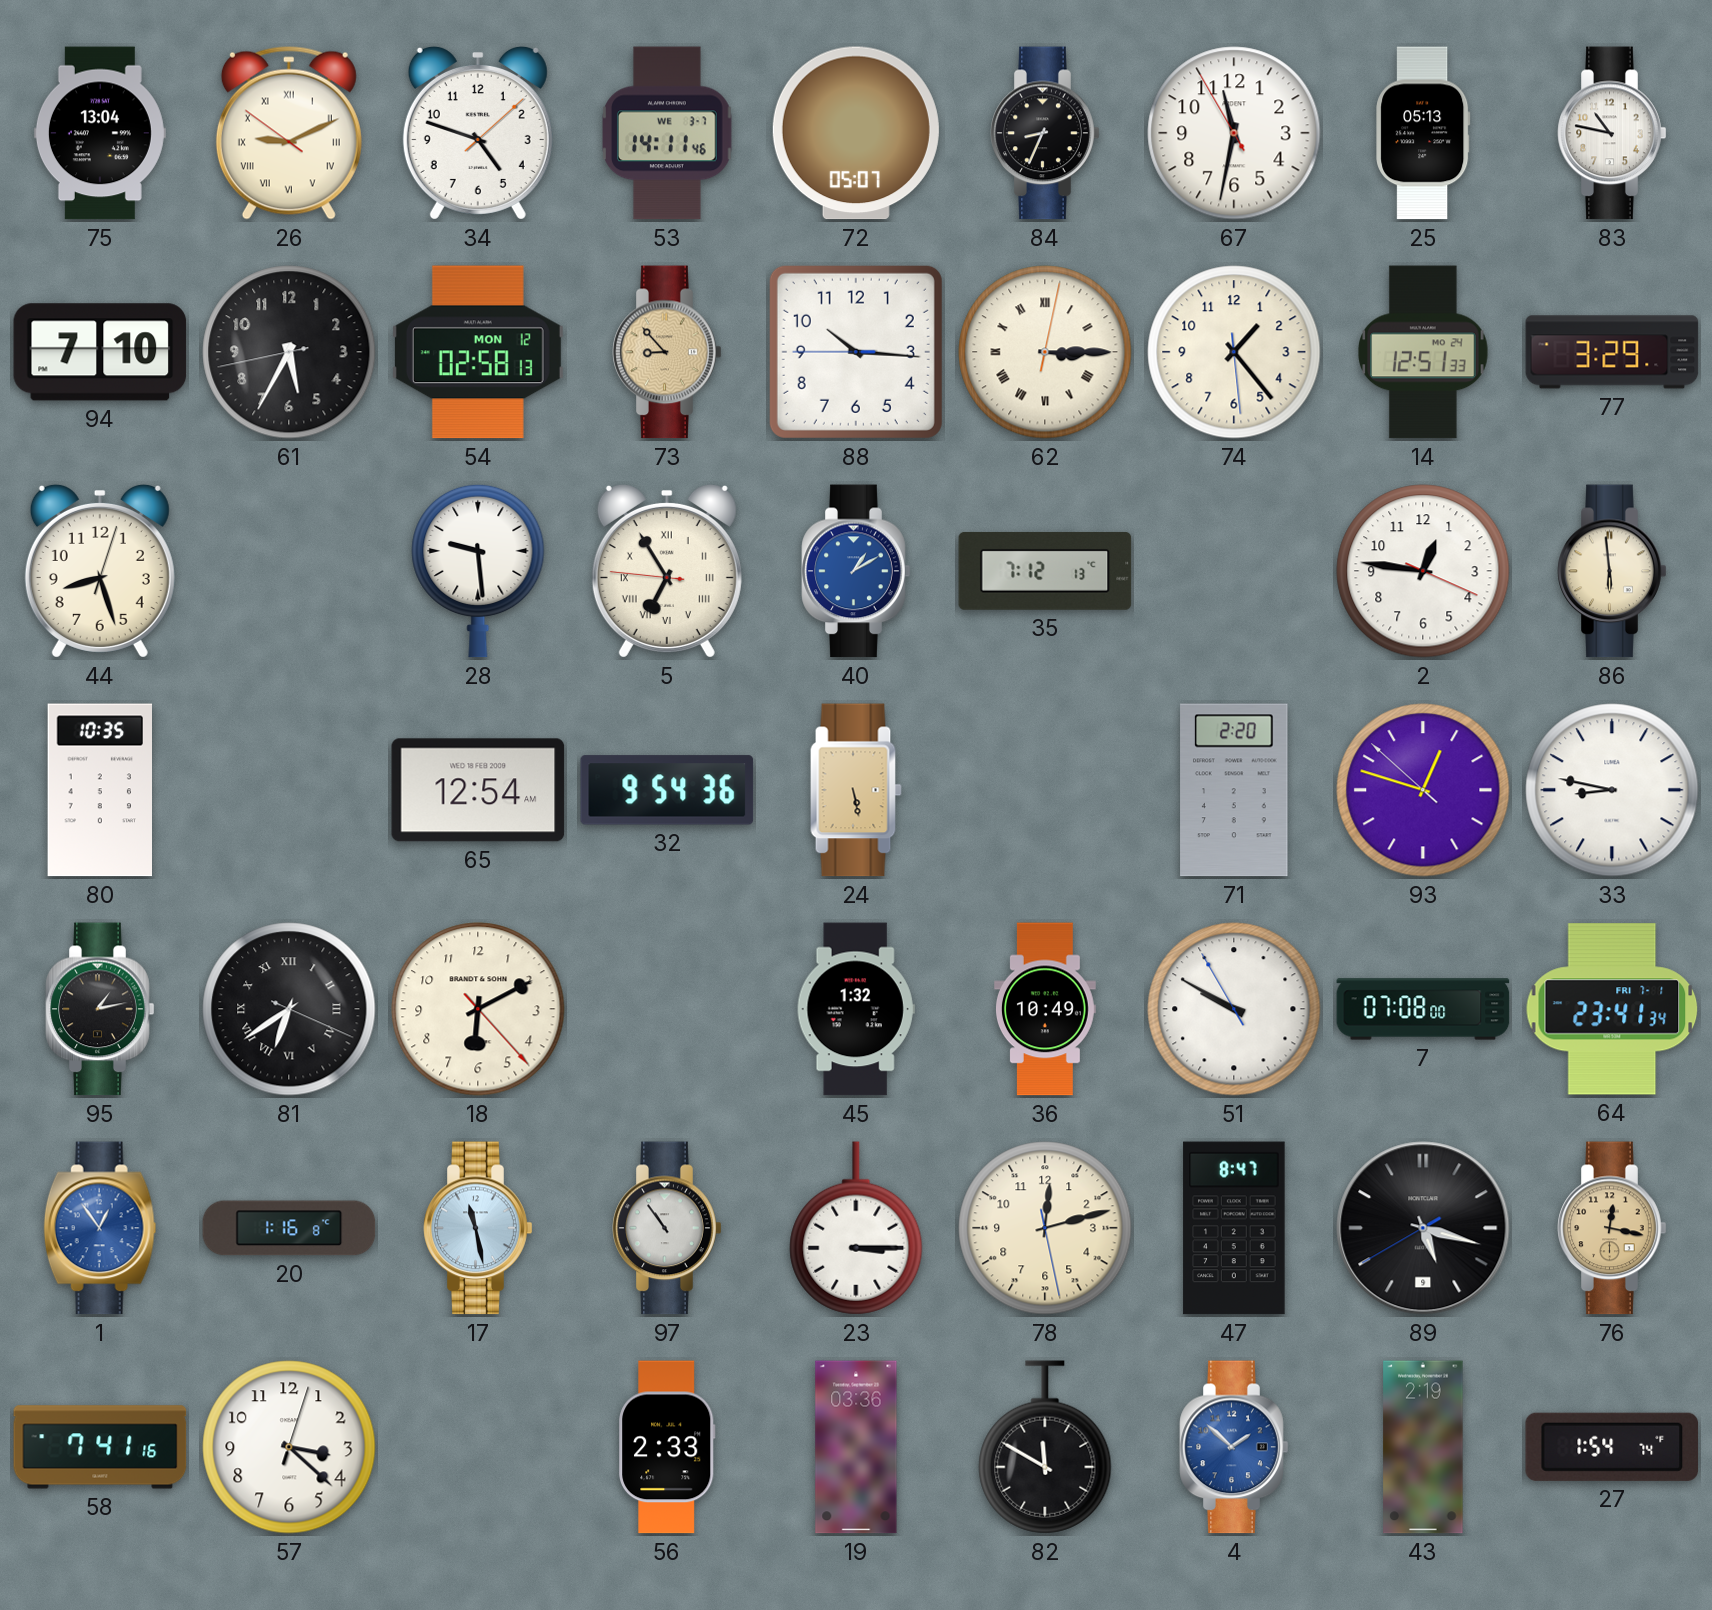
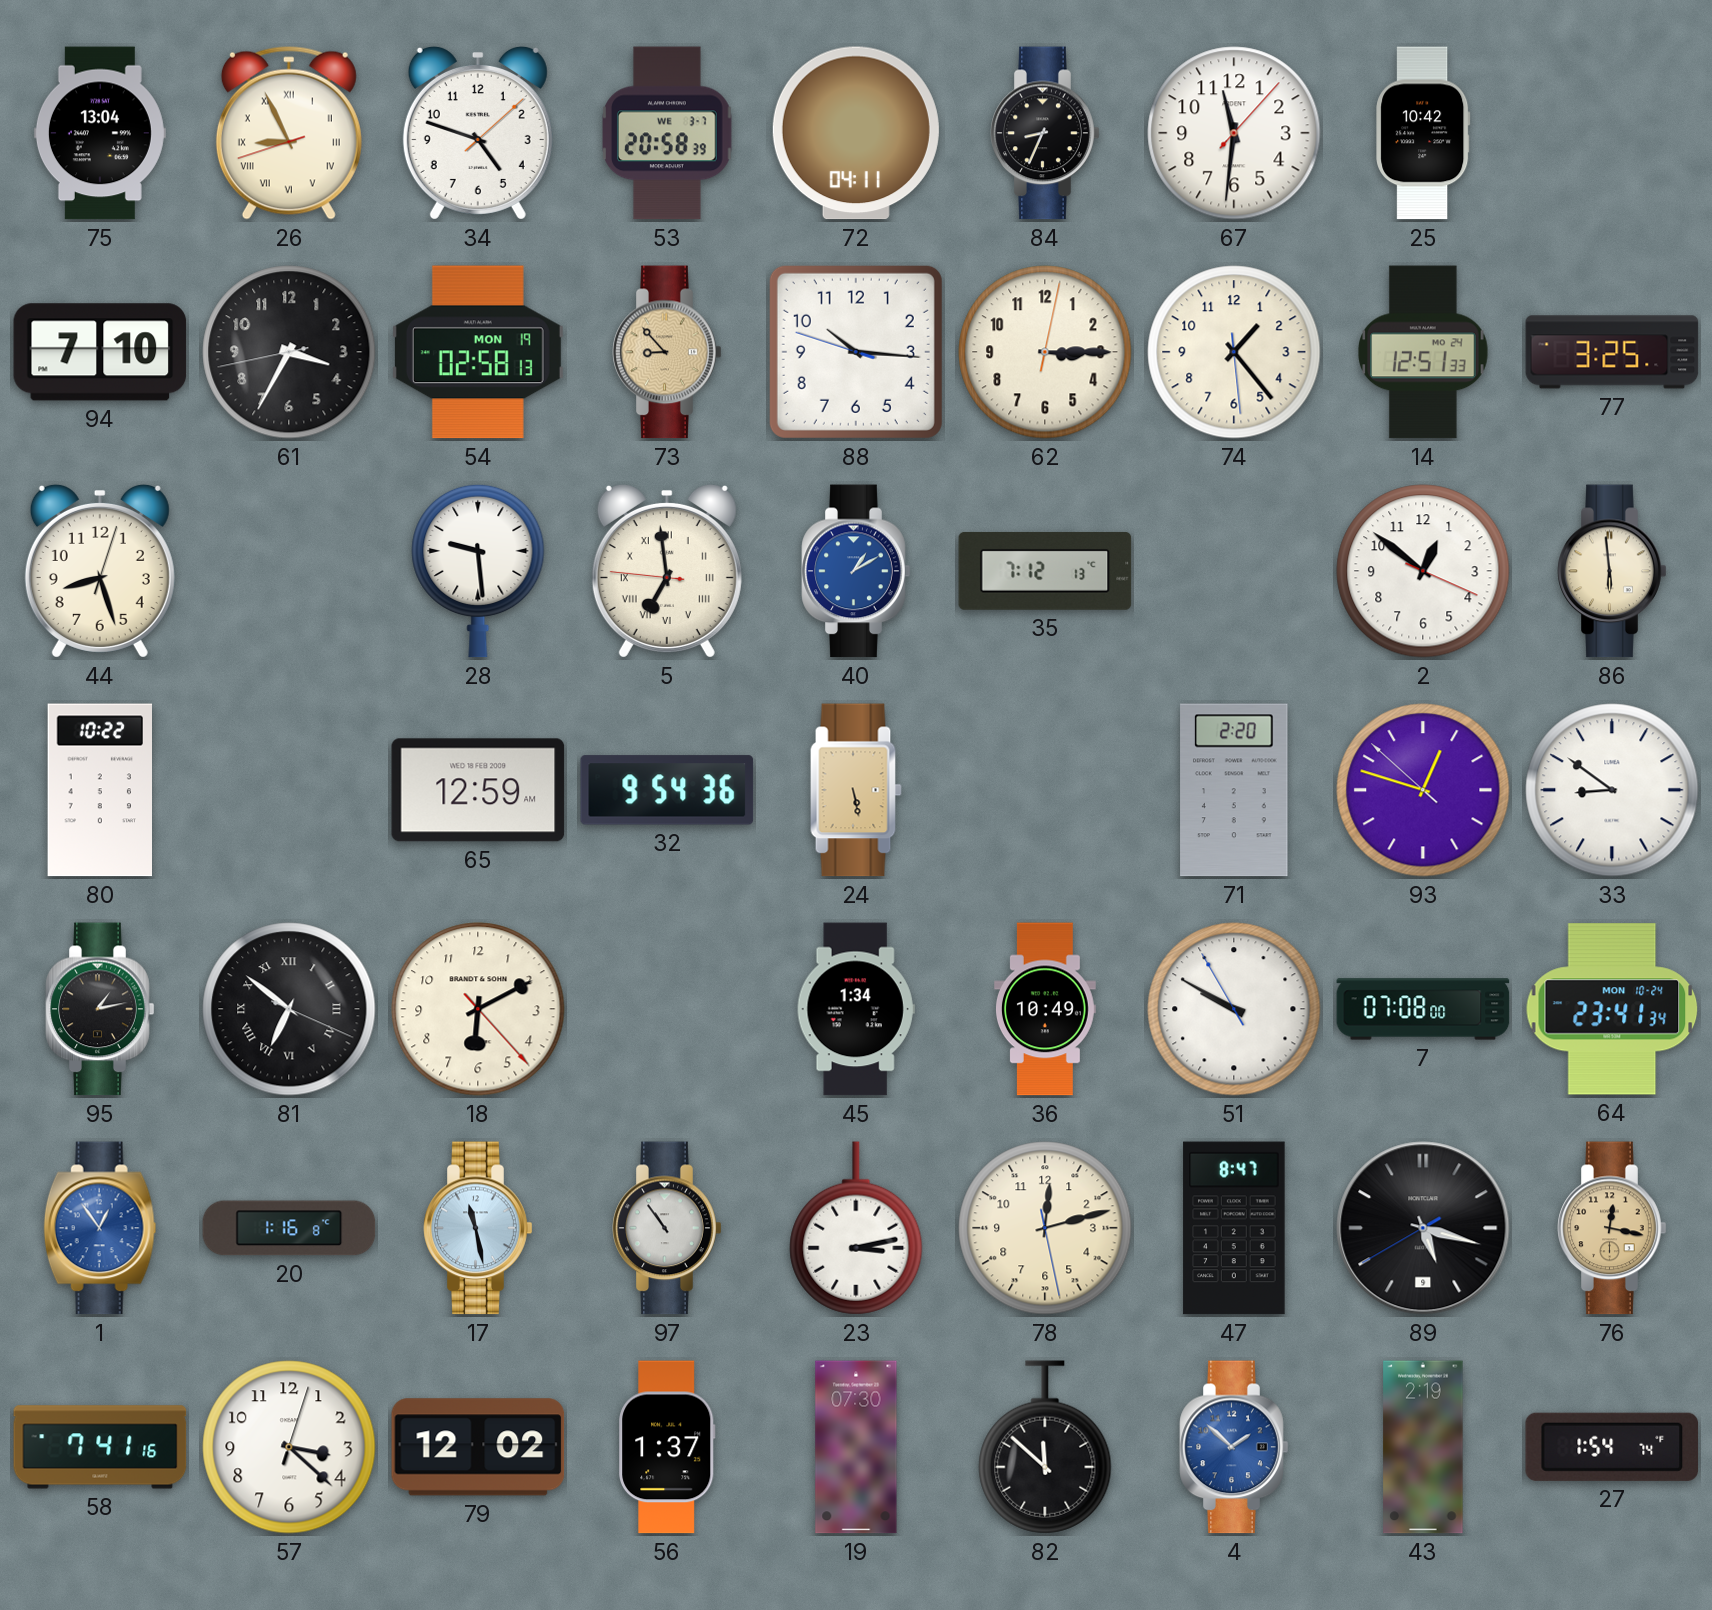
26: 9:10 -> 8:55 (289, 133)
53: 14:11 -> 20:58 (668, 133)
72: 05:07 -> 04:11 (856, 133)
67: 11:31:55 -> 11:31:07 (1234, 133)
25: 05:13 -> 10:42 (1423, 133)
83: 10:47 -> none (1612, 133)
61: 5:34 -> 3:34 (289, 352)
54 date: MON 12 -> MON 19 (478, 352)
88: 10:15:45 -> 10:15:48 (856, 352)
62 numerals: Roman -> Arabic (1045, 352)
77: 3:29 -> 3:25 (1612, 352)
5: 6:54 -> 6:58 (667, 571)
2: 12:46 -> 12:51 (1423, 571)
80: 10:35 -> 10:22 (99, 790)
65: 12:54 -> 12:59 (478, 790)
33: 8:47 -> 8:51 (1612, 790)
81: 6:39 -> 6:51 (289, 1009)
45: 1:32 -> 1:34 (856, 1009)
64 date: FRI 7-1 -> MON 10-24 (1612, 1009)
23: 3:15 -> 3:13 (856, 1228)
79: none -> 12:02 (478, 1447)
56: 2:33 -> 1:37 (667, 1447)
19: 03:36 -> 07:30 (856, 1447)
82: 11:50 -> 11:52 (1045, 1447)
